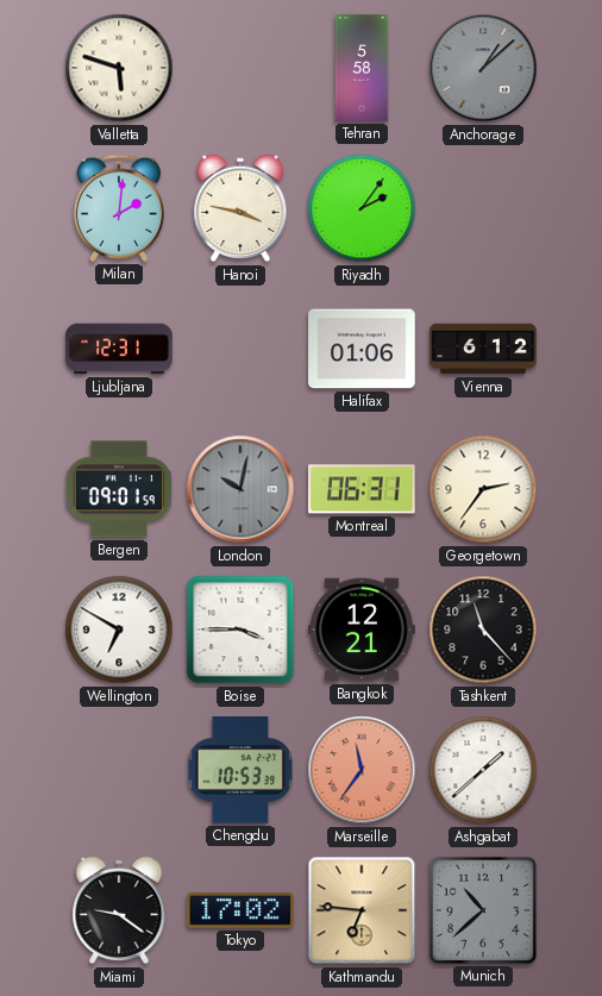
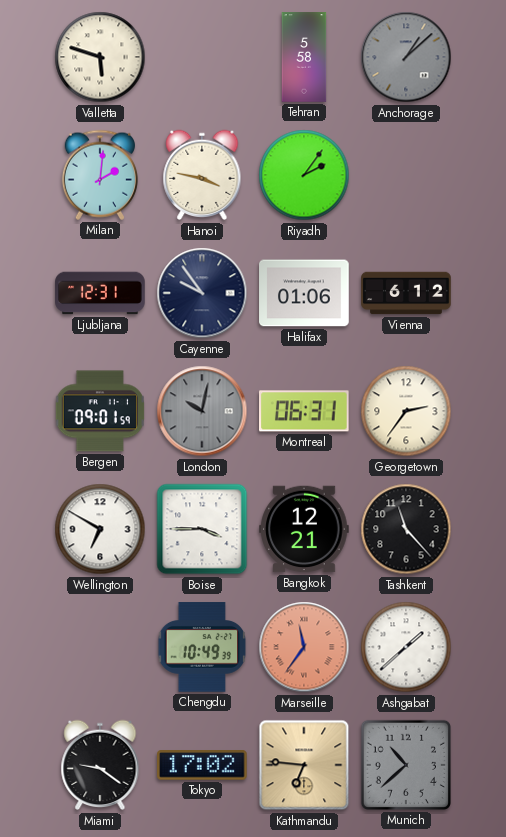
Cayenne: none -> 9:54 (202, 293)
Chengdu: 10:53 -> 10:49 (202, 647)
